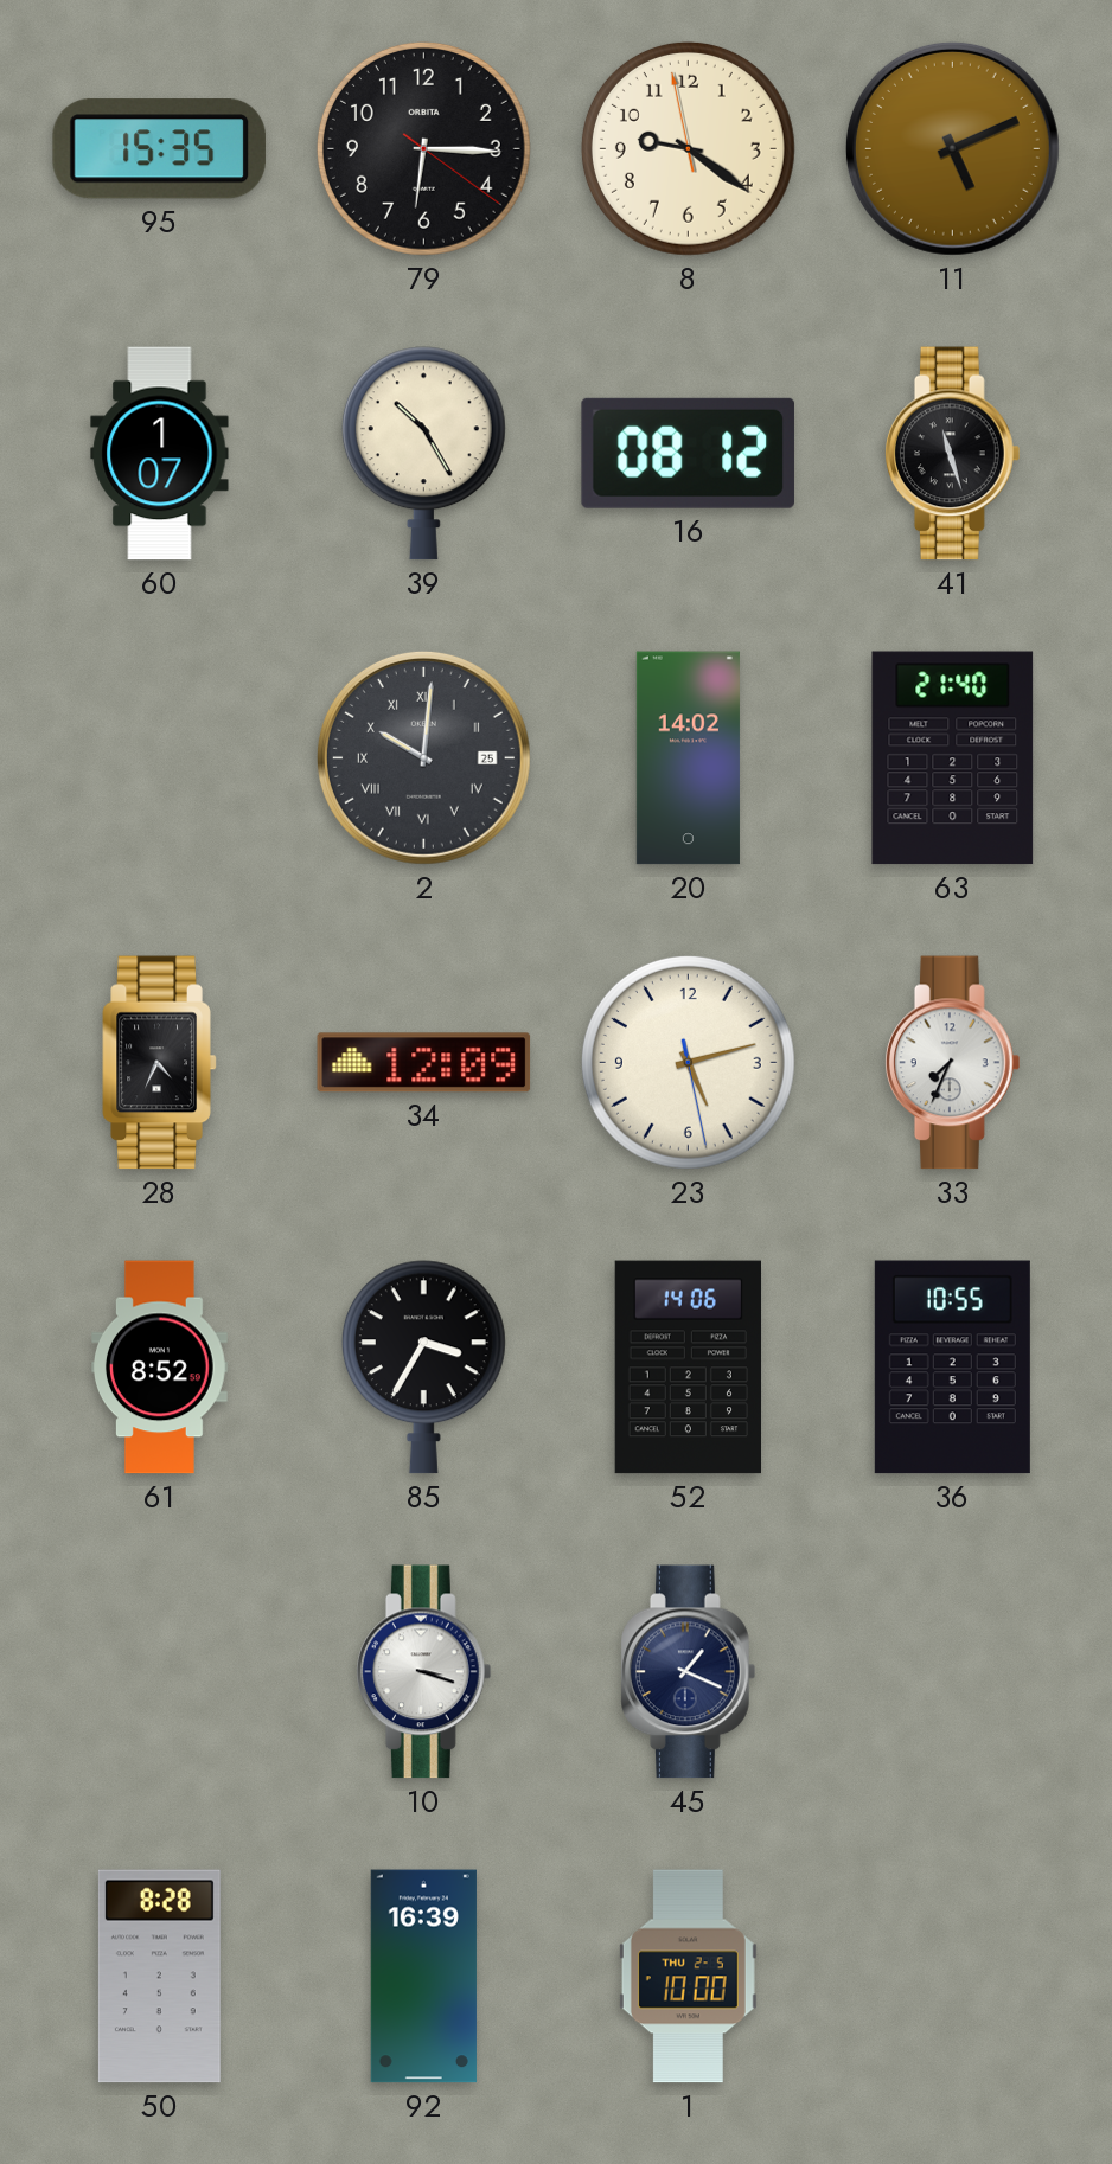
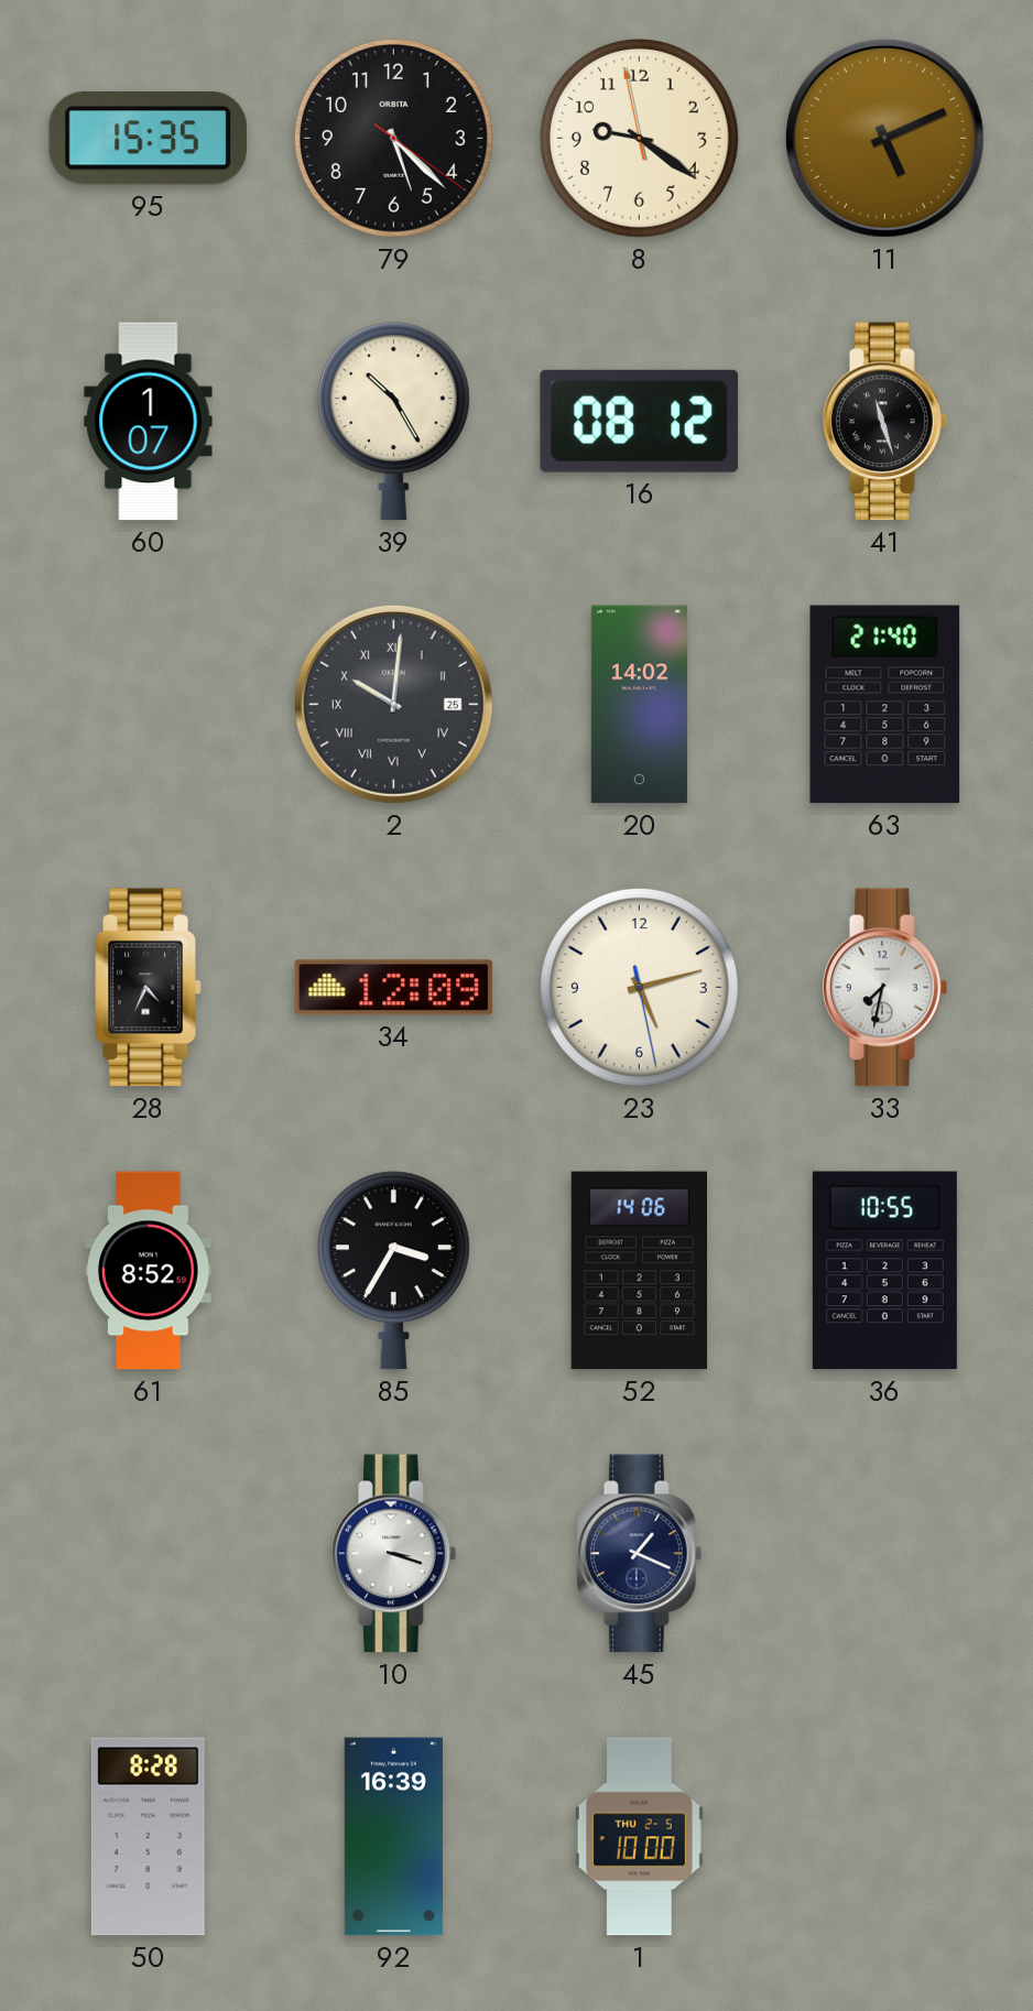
79: 6:15 -> 5:22 (393, 138)
33: 7:34 -> 7:32 (885, 988)
